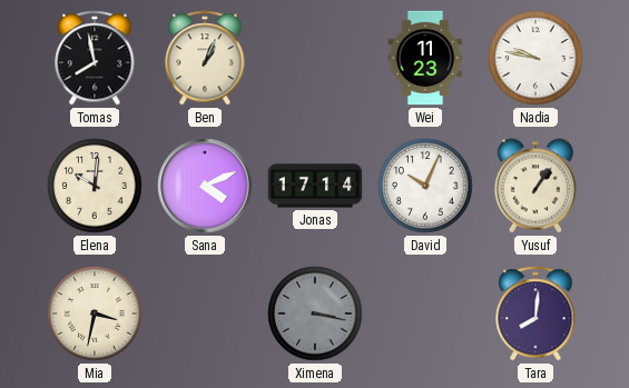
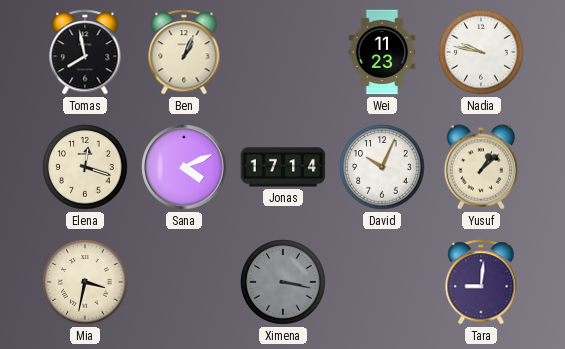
Elena: 10:01 -> 12:18 (85, 167)
Yusuf: 1:06 -> 1:08 (481, 167)
Tara: 8:01 -> 9:01 (481, 282)
